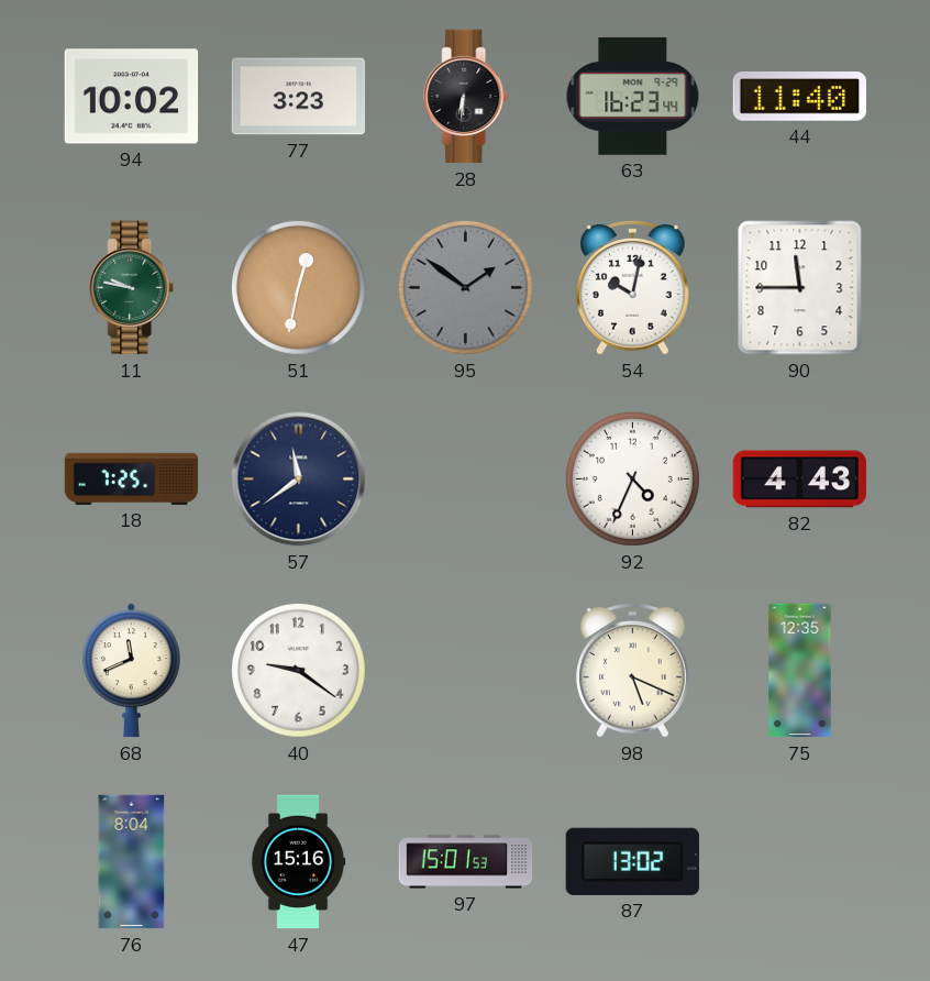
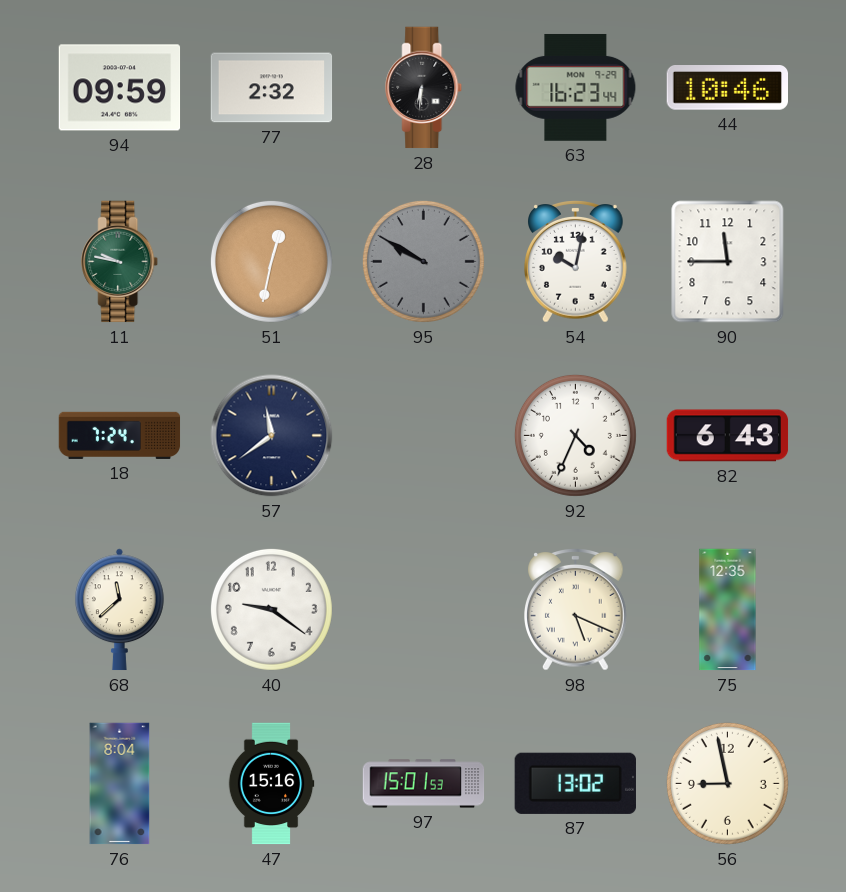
94: 10:02 -> 09:59 (120, 88)
77: 3:23 -> 2:32 (272, 88)
44: 11:40 -> 10:46 (727, 88)
95: 1:51 -> 9:50 (423, 261)
18: 7:25 -> 7:24 (120, 435)
82: 4:43 -> 6:43 (728, 436)
68: 11:41 -> 11:38 (119, 610)
56: none -> 8:58 (727, 783)
